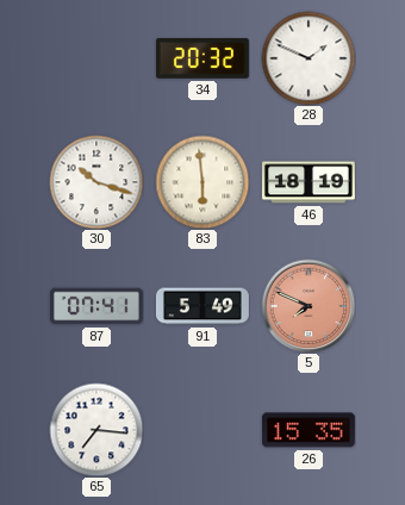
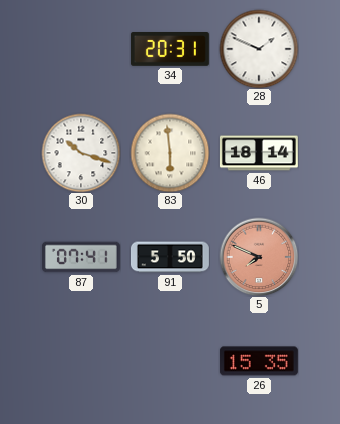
34: 20:32 -> 20:31 (170, 50)
46: 18:19 -> 18:14 (259, 153)
91: 5:49 -> 5:50 (170, 257)
65: 7:16 -> none (96, 430)
